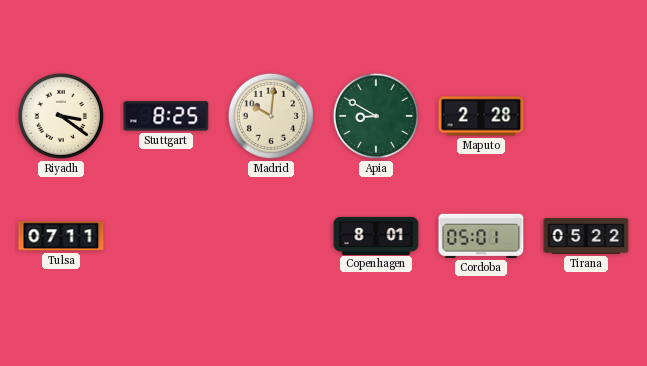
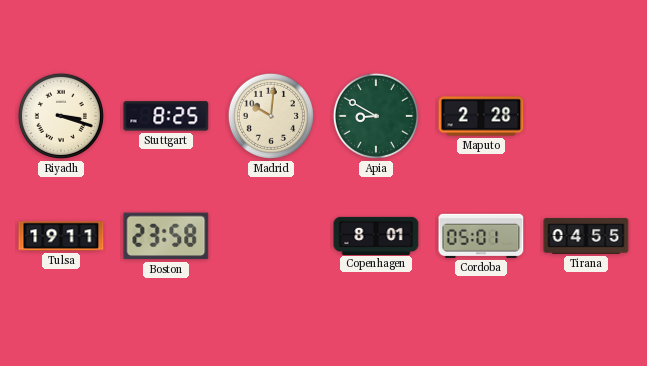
Riyadh: 3:21 -> 3:18 (61, 116)
Tulsa: 07:11 -> 19:11 (61, 236)
Boston: none -> 23:58 (166, 236)
Tirana: 05:22 -> 04:55 (586, 236)
